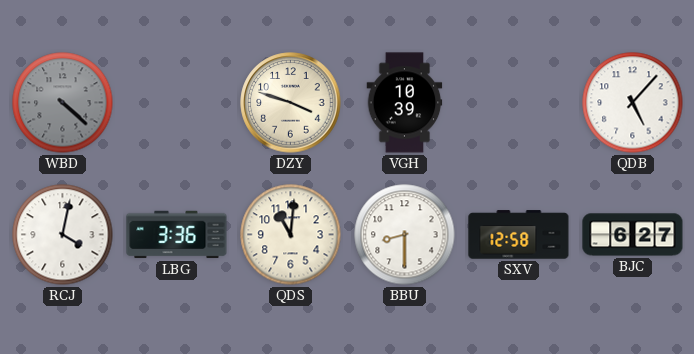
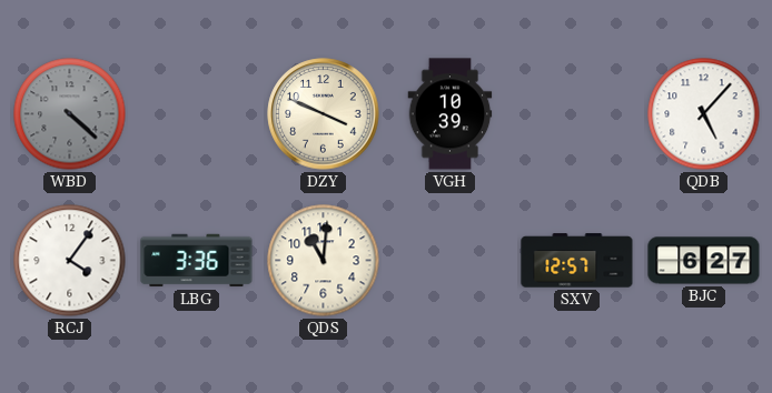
DZY: 3:48 -> 3:49 (324, 114)
RCJ: 4:02 -> 4:06 (70, 261)
BBU: 8:30 -> none (405, 235)
SXV: 12:58 -> 12:57 (577, 261)
